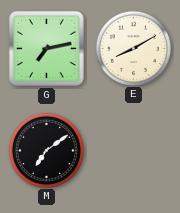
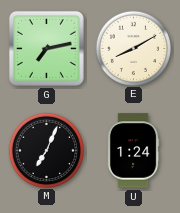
M: 7:09 -> 7:04 (46, 150)
U: none -> 1:24 (133, 151)
